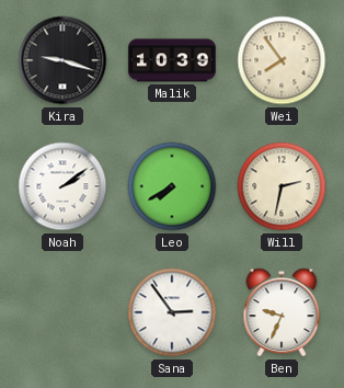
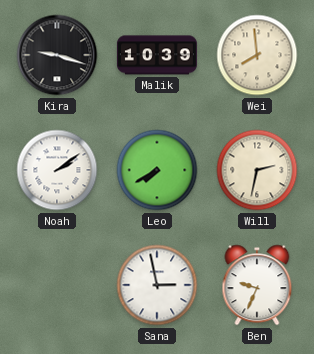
Wei: 7:54 -> 7:59 (257, 55)
Sana: 2:54 -> 2:58 (157, 285)
